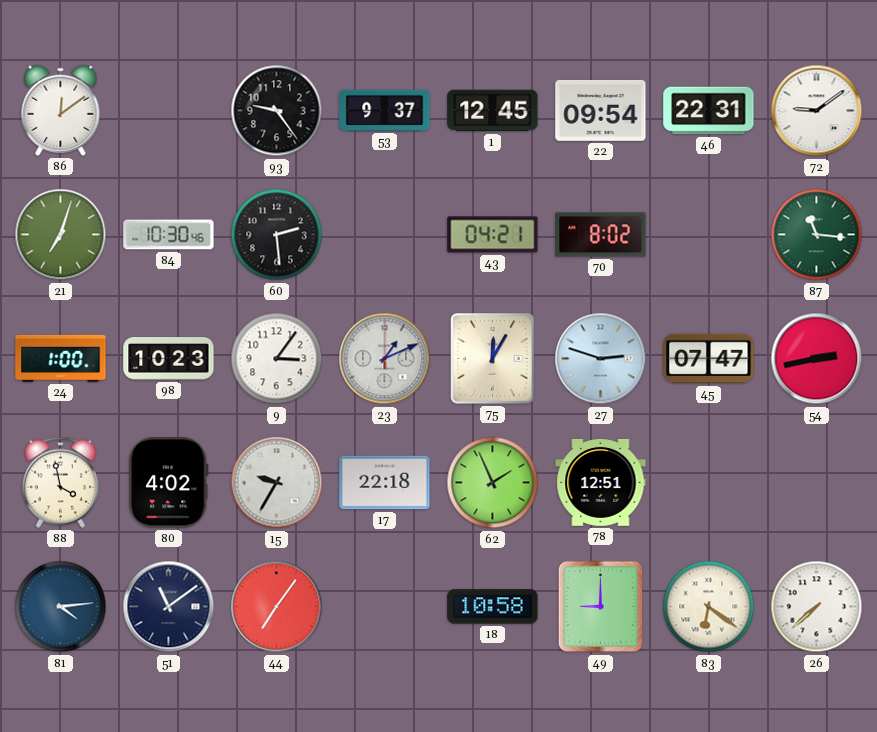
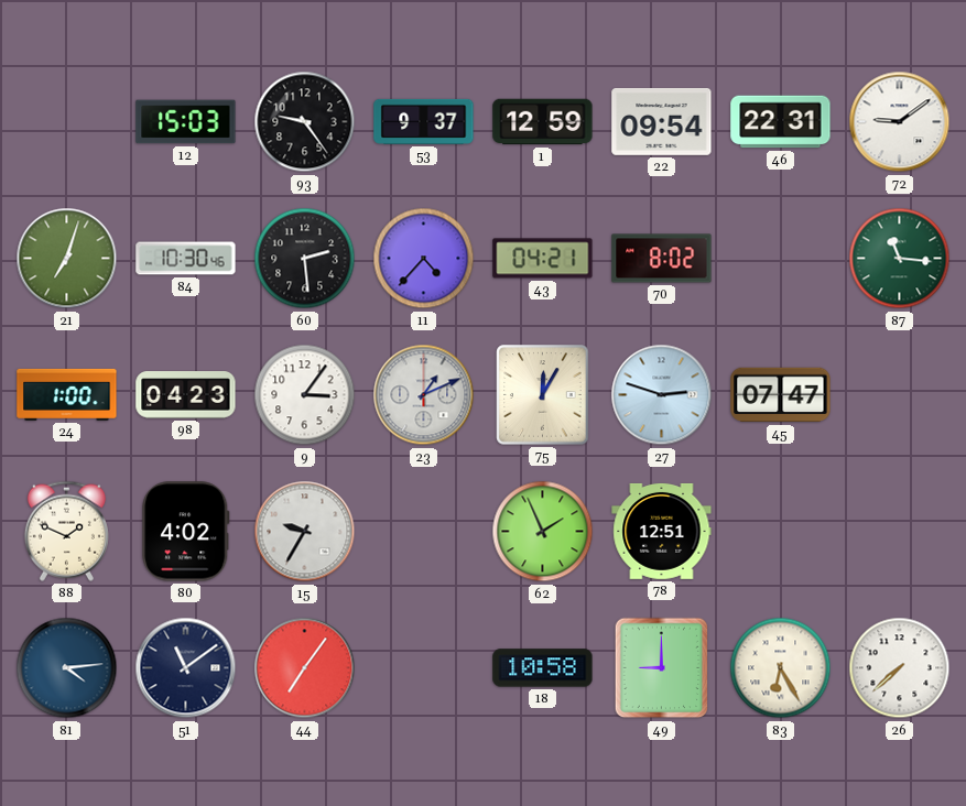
86: 12:09 -> none (61, 110)
12: none -> 15:03 (186, 122)
1: 12:45 -> 12:59 (543, 122)
11: none -> 4:37 (424, 259)
98: 10:23 -> 04:23 (186, 395)
54: 2:43 -> none (817, 359)
88: 3:58 -> 1:49 (66, 531)
17: 22:18 -> none (385, 483)
83: 6:21 -> 6:25 (781, 668)
